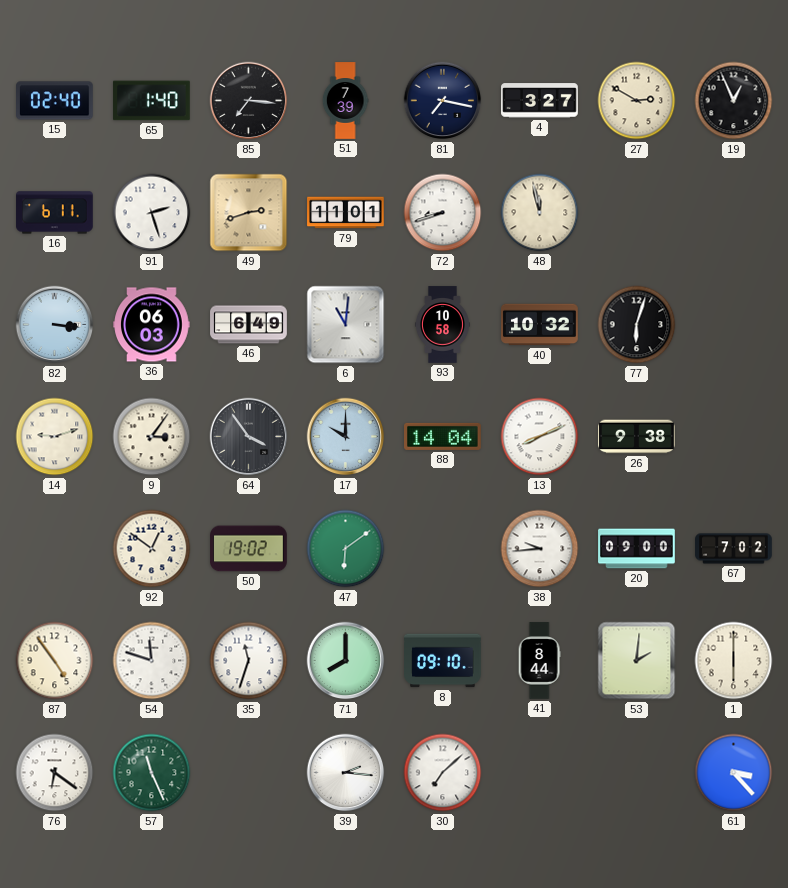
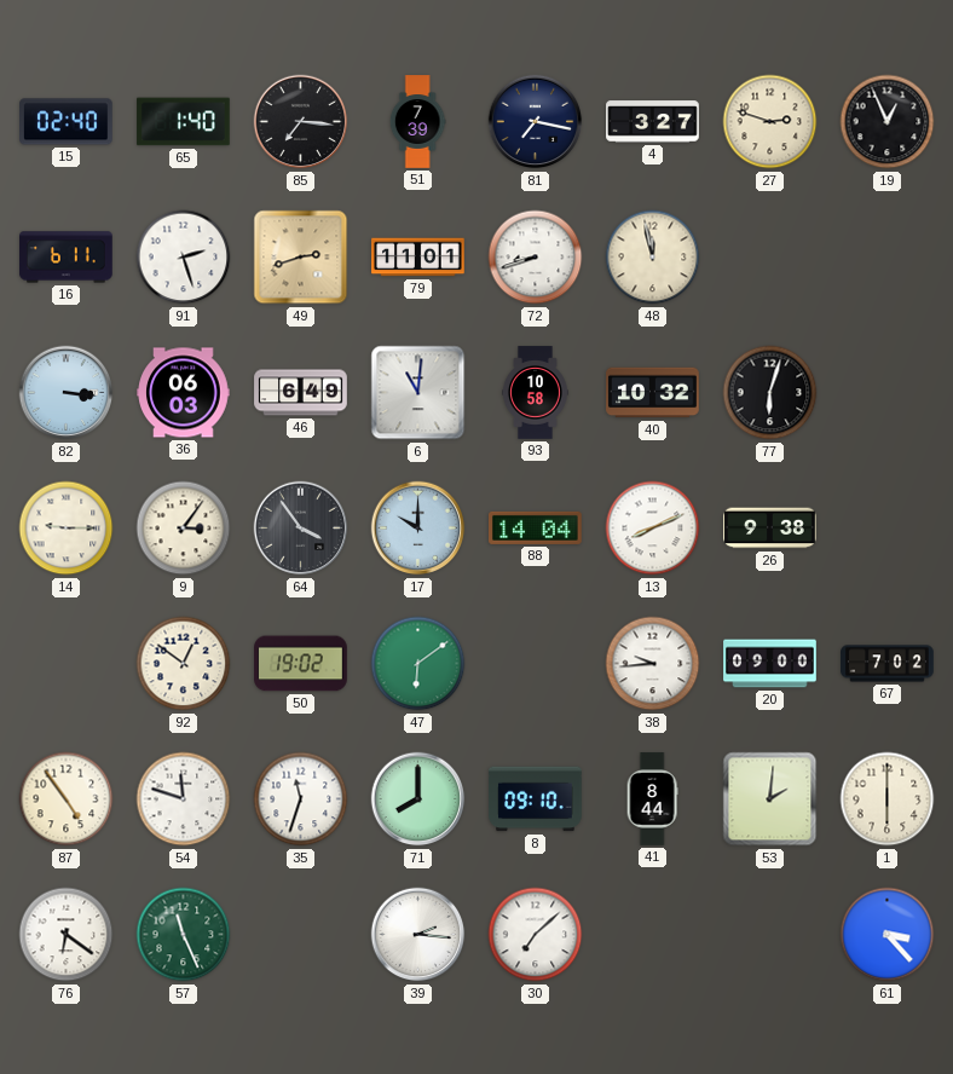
27: 2:50 -> 2:48 (770, 122)
14: 9:12 -> 9:15 (67, 529)
